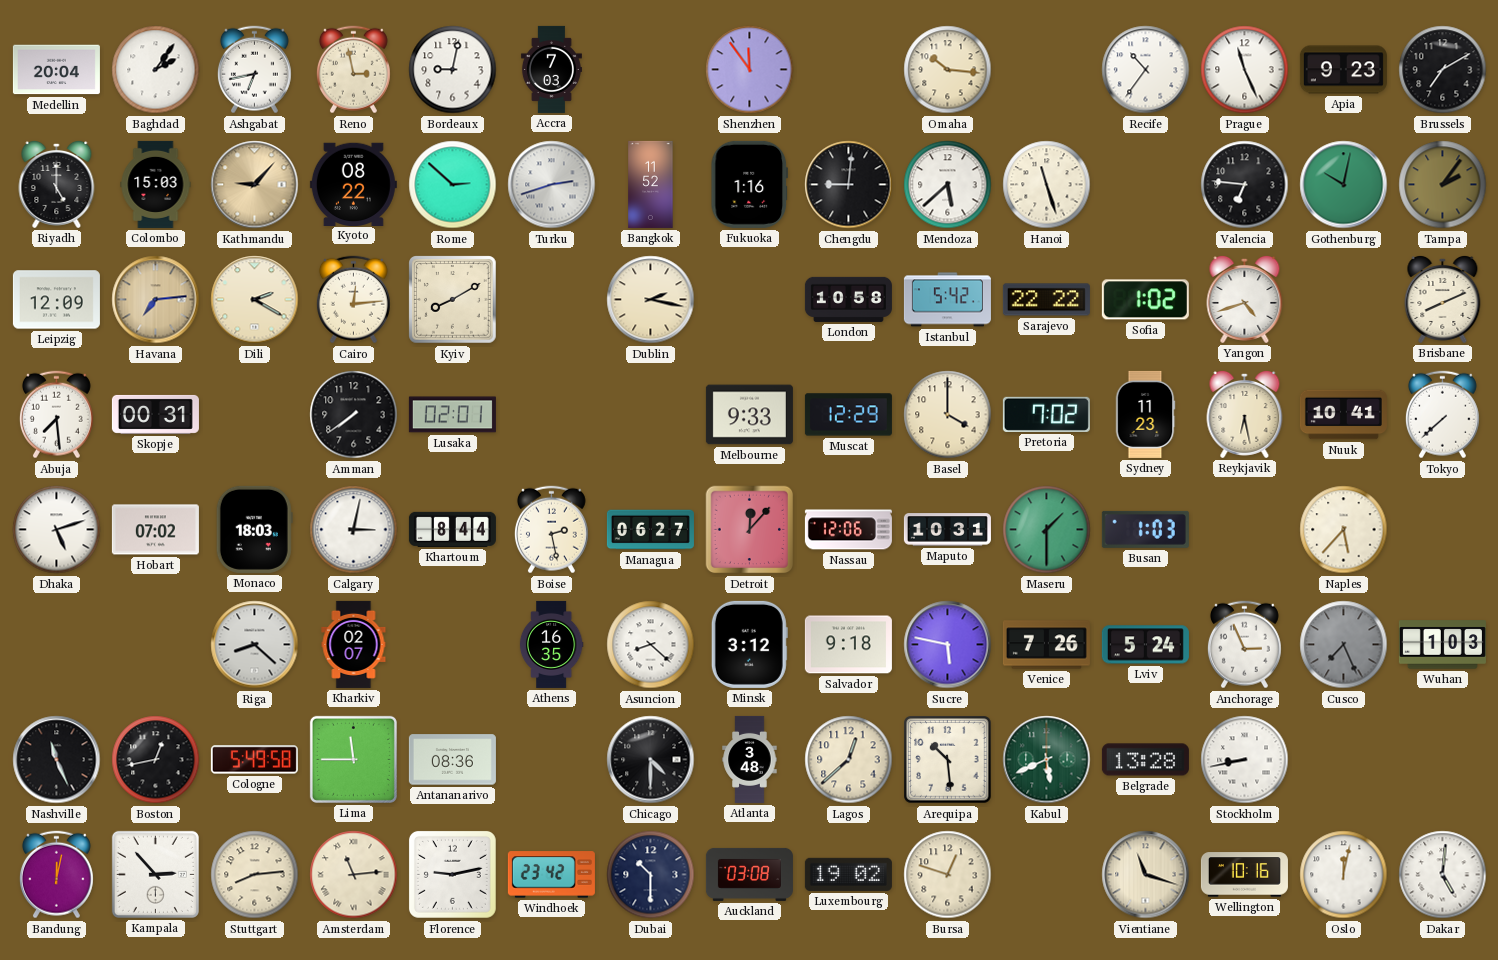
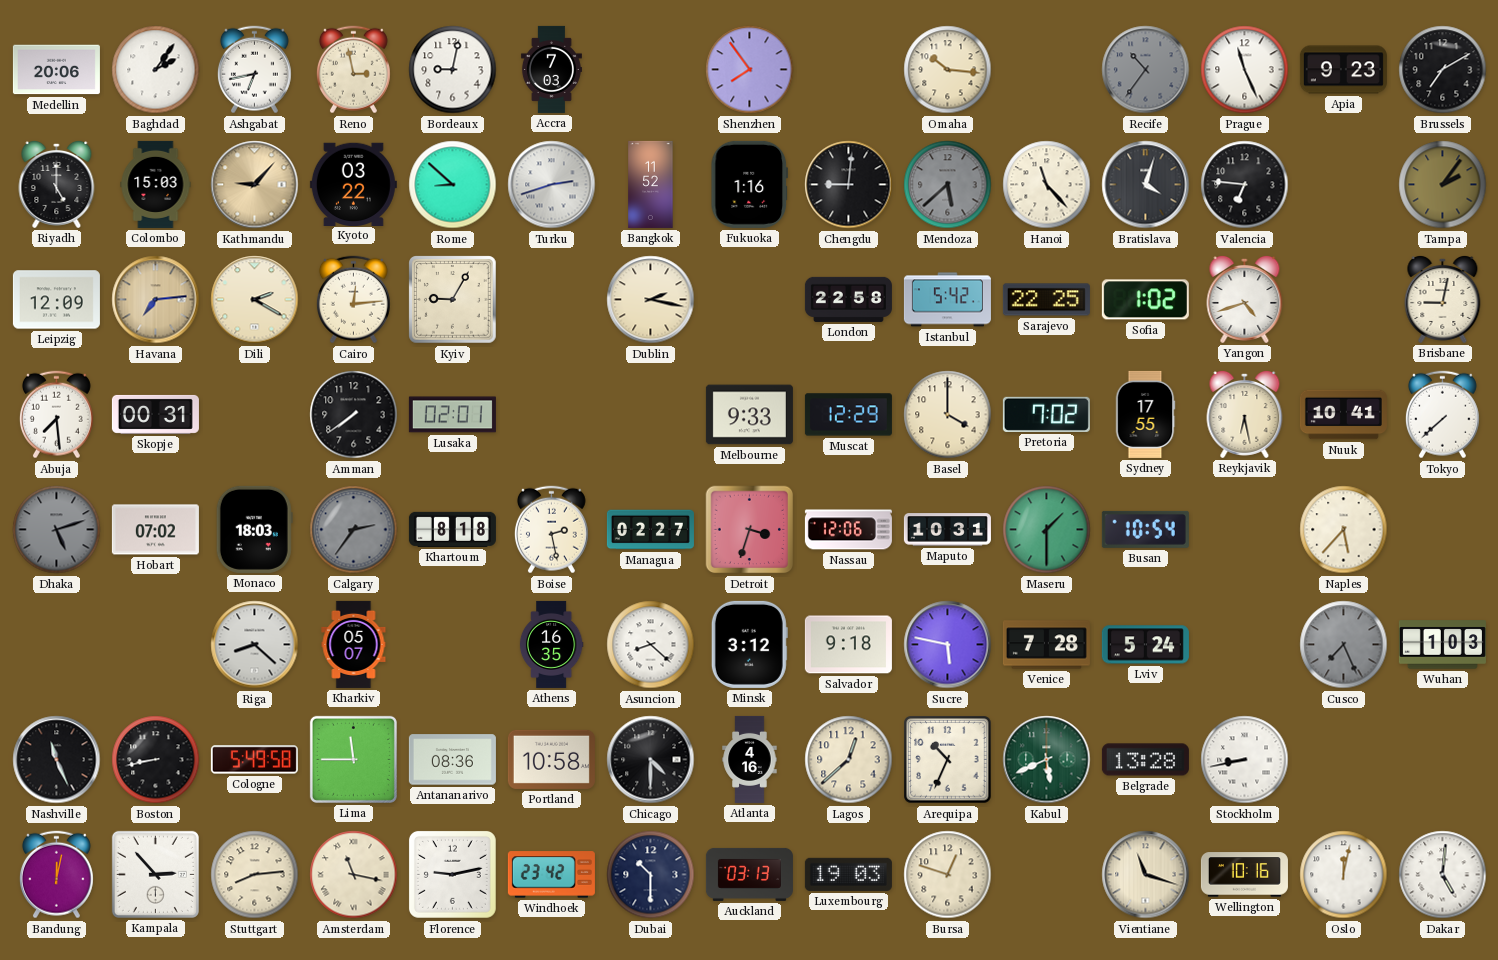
Medellin: 20:04 -> 20:06 (56, 70)
Shenzhen: 11:54 -> 7:54 (750, 70)
Recife dial: white -> grey (1146, 70)
Kyoto: 08:22 -> 03:22 (353, 184)
Rome: 2:52 -> 8:52 (453, 185)
Mendoza dial: white -> grey (948, 185)
Hanoi: 11:27 -> 11:23 (1047, 185)
Bratislava: none -> 4:03 (1146, 185)
Gothenburg: 10:02 -> none (1344, 185)
Kyiv: 8:10 -> 9:05 (453, 300)
London: 10:58 -> 22:58 (848, 299)
Sarajevo: 22:22 -> 22:25 (1046, 300)
Brisbane: 8:11 -> 9:02 (1443, 299)
Sydney: 11:23 -> 17:55 (1145, 414)
Dhaka dial: white -> grey (57, 530)
Calgary: 3:02 -> 2:36 (354, 530)
Calgary dial: white -> grey (354, 530)
Khartoum: 8:44 -> 8:18 (452, 529)
Managua: 06:27 -> 02:27 (650, 530)
Detroit: 12:07 -> 3:33 (750, 530)
Busan: 1:03 -> 10:54 (1145, 529)
Kharkiv: 02:07 -> 05:07 (354, 644)
Venice: 7:26 -> 7:28 (1046, 645)
Anchorage: 2:56 -> none (1244, 645)
Boston: 12:43 -> 8:43 (156, 760)
Portland: none -> 10:58 (551, 759)
Atlanta: 3:48 -> 4:16 (750, 759)
Arequipa: 10:29 -> 10:34 (948, 760)
Amsterdam: 11:14 -> 11:17 (354, 875)
Auckland: 03:08 -> 03:13 (749, 874)
Luxembourg: 19:02 -> 19:03 (848, 874)
